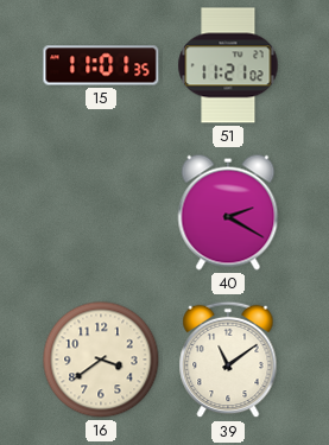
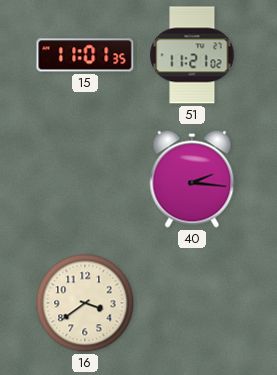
40: 2:20 -> 2:16 (192, 179)
39: 11:09 -> none (228, 360)
